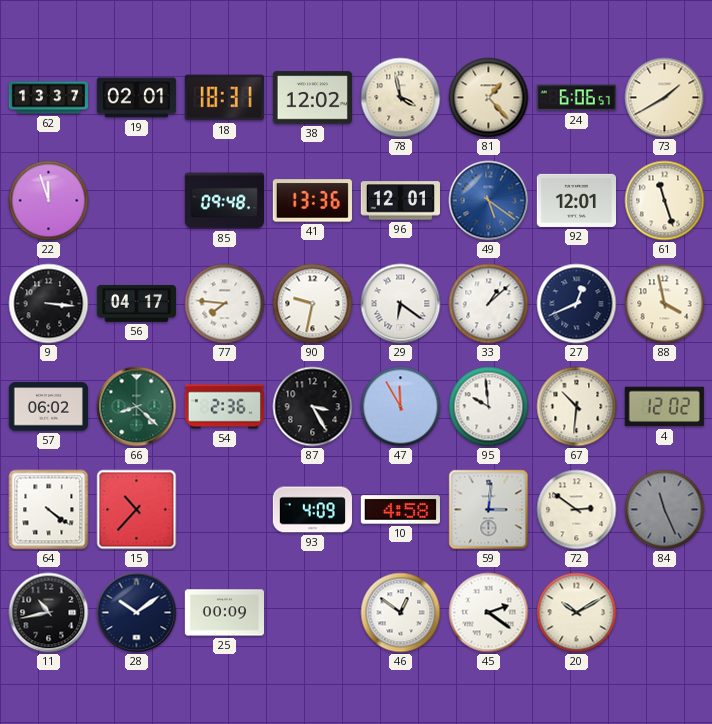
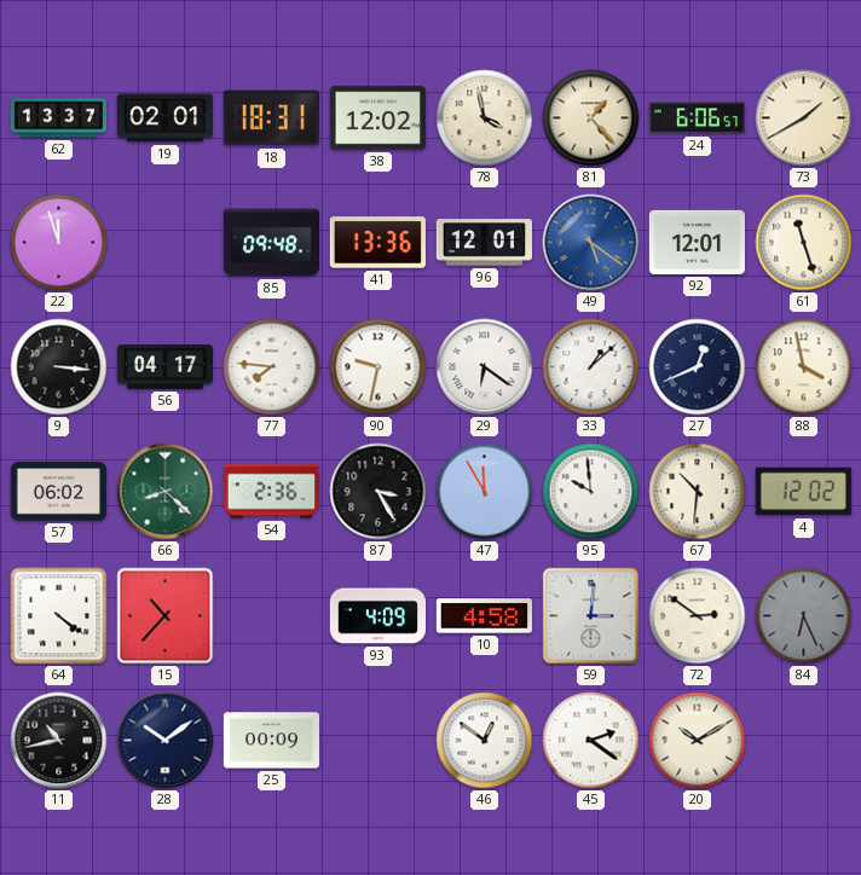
84: 11:26 -> 6:26 (804, 616)
